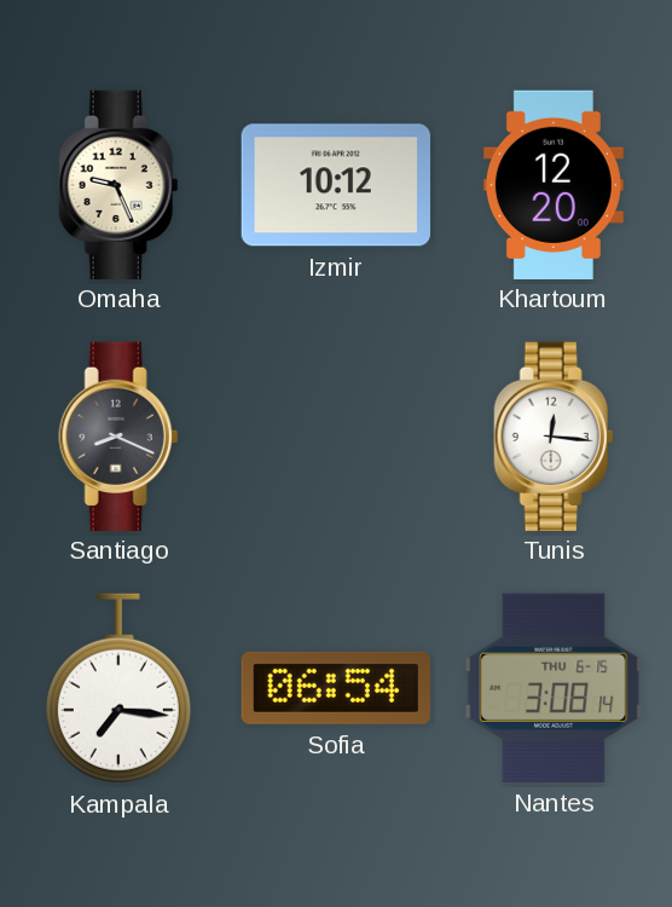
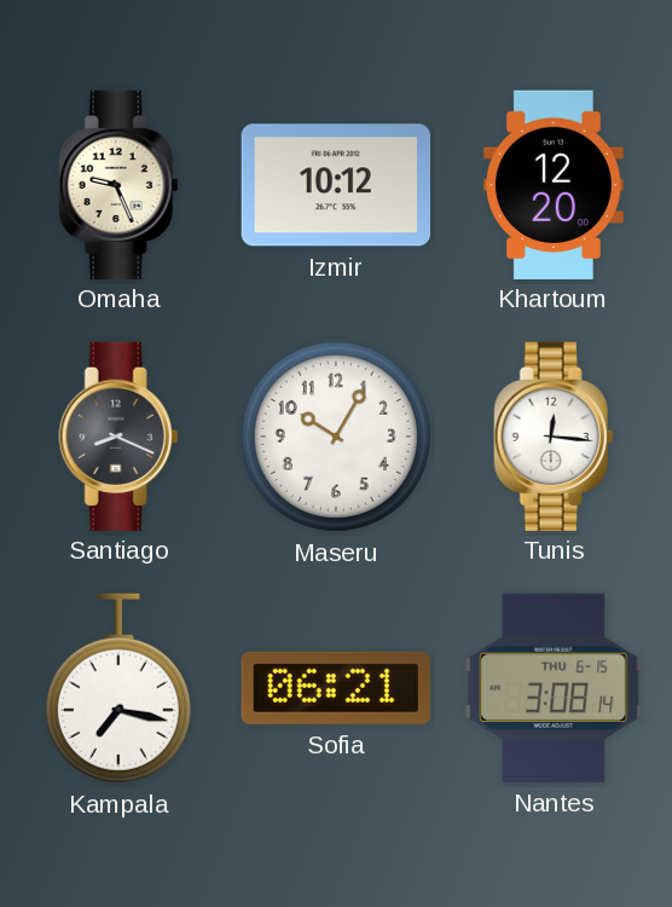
Maseru: none -> 10:05 (336, 437)
Kampala: 7:16 -> 7:17 (118, 688)
Sofia: 06:54 -> 06:21 (336, 688)
